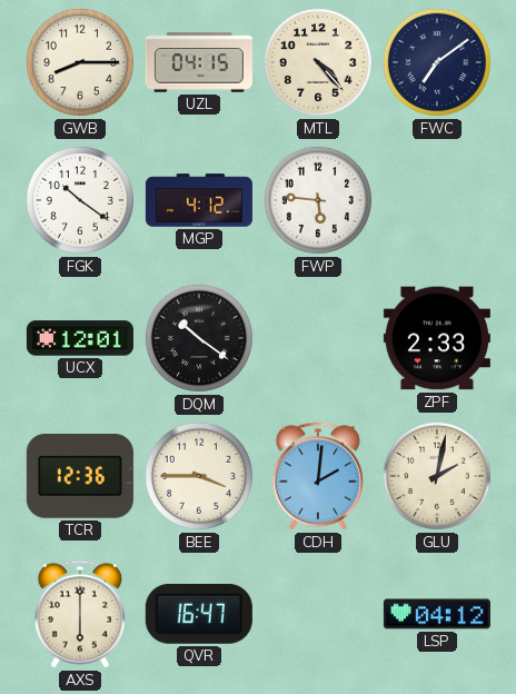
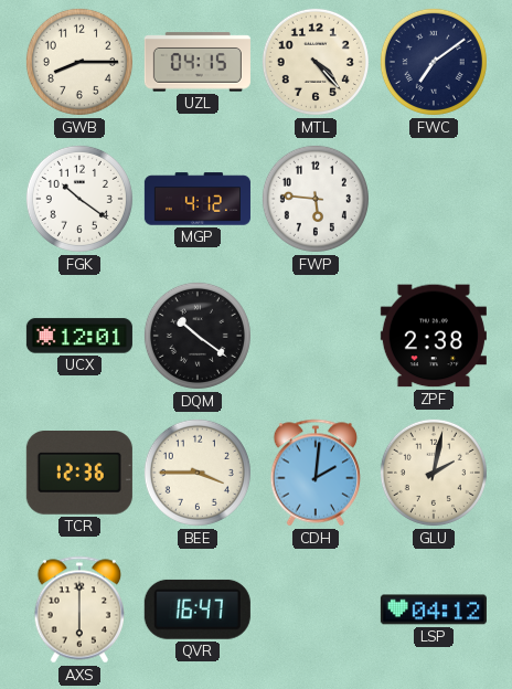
ZPF: 2:33 -> 2:38 (434, 336)
